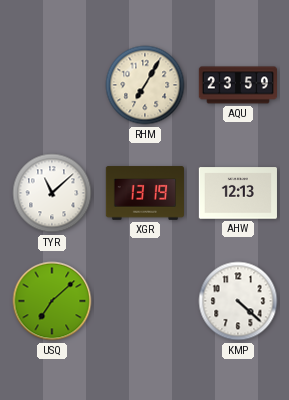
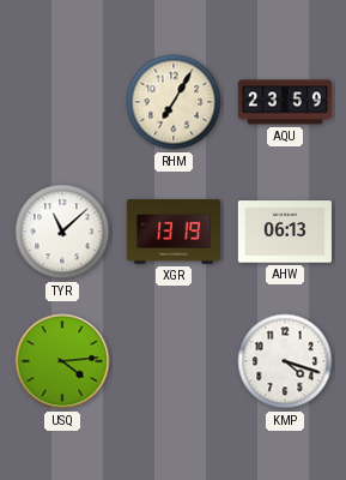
AHW: 12:13 -> 06:13 (285, 232)
USQ: 7:08 -> 4:14 (62, 361)
KMP: 4:22 -> 4:18 (285, 361)
